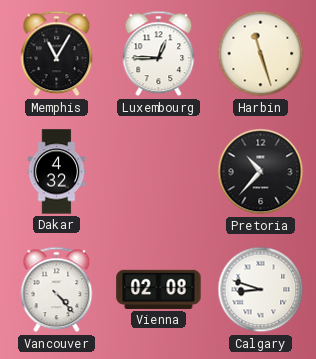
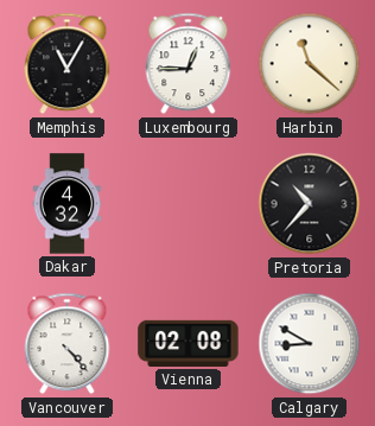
Harbin: 11:27 -> 11:22 (310, 64)
Calgary: 8:48 -> 8:50 (310, 344)
